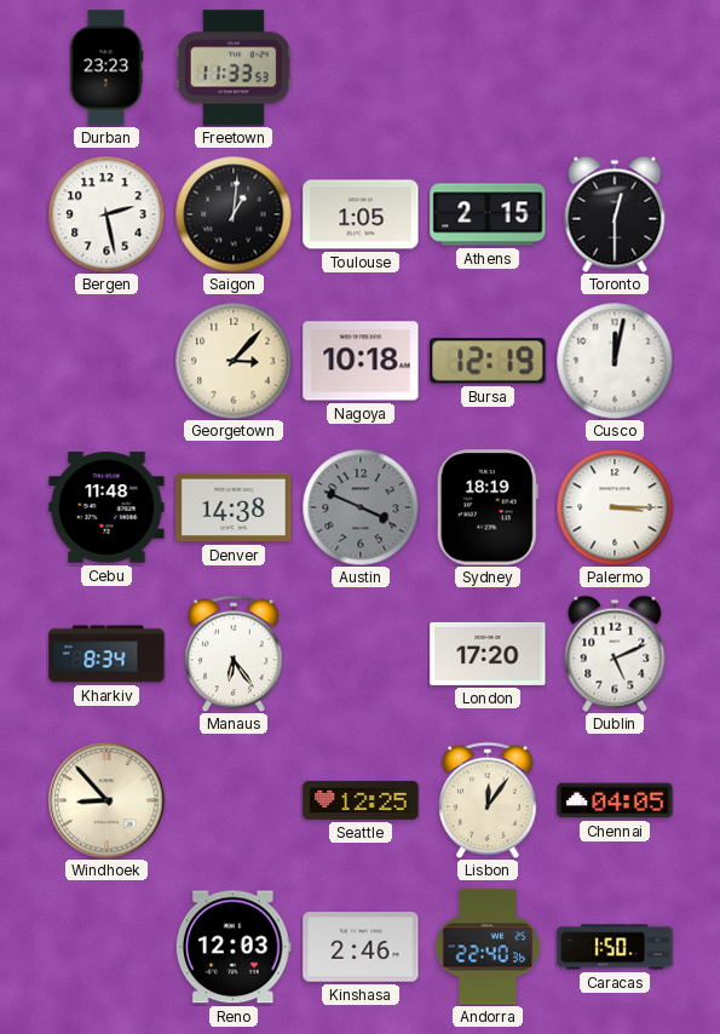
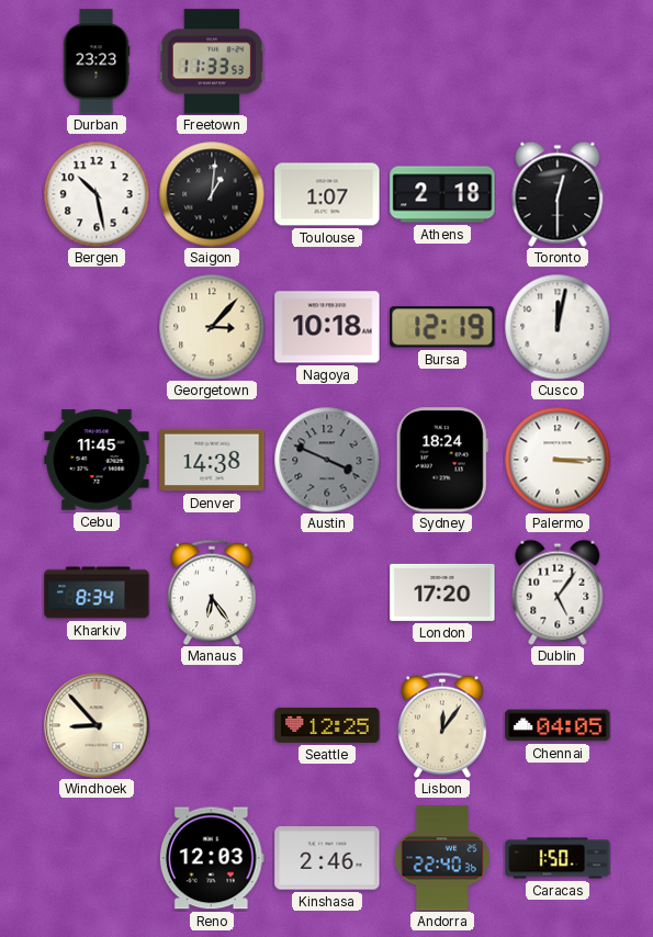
Bergen: 2:28 -> 10:28 (97, 194)
Toulouse: 1:05 -> 1:07 (327, 194)
Athens: 2:15 -> 2:18 (442, 194)
Cebu: 11:48 -> 11:45 (97, 460)
Sydney: 18:19 -> 18:24 (442, 460)
Dublin: 5:11 -> 5:06 (558, 592)
